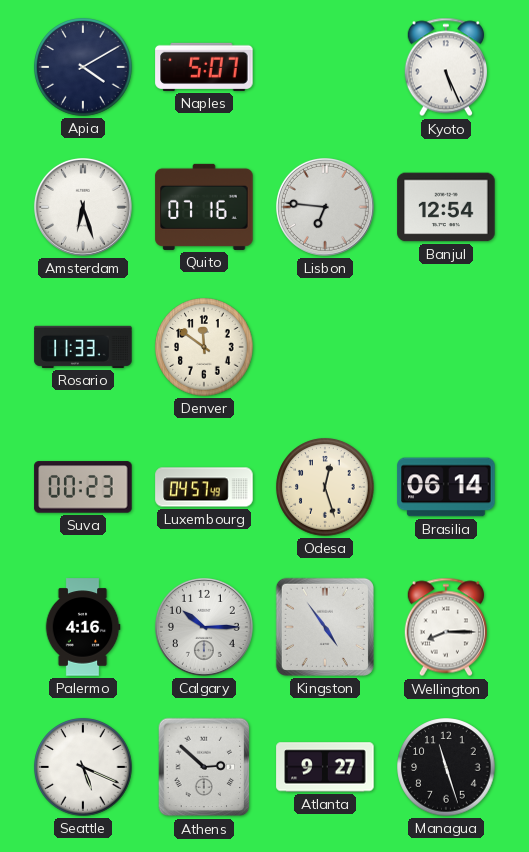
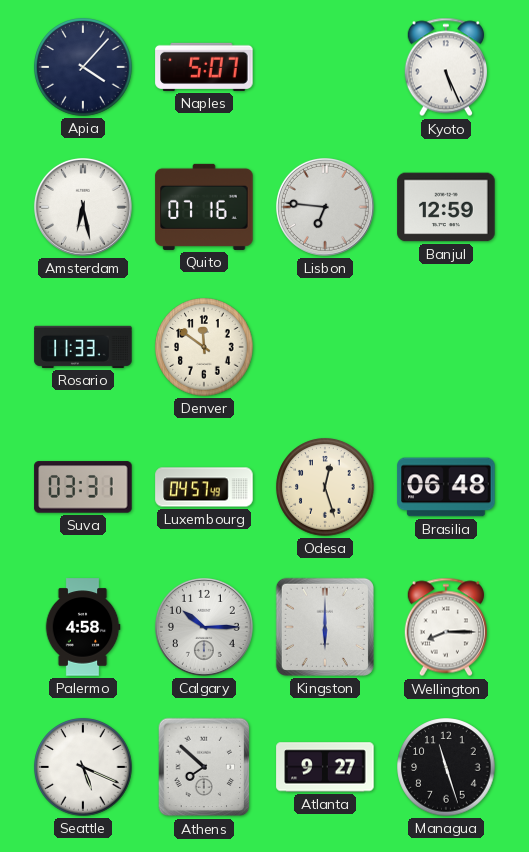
Apia: 4:10 -> 4:07 (83, 67)
Amsterdam: 6:27 -> 6:28 (83, 207)
Banjul: 12:54 -> 12:59 (446, 207)
Suva: 00:23 -> 03:31 (83, 487)
Brasilia: 06:14 -> 06:48 (446, 487)
Palermo: 4:16 -> 4:58 (83, 627)
Kingston: 4:54 -> 6:00 (325, 627)
Athens: 2:52 -> 7:52 (204, 767)
